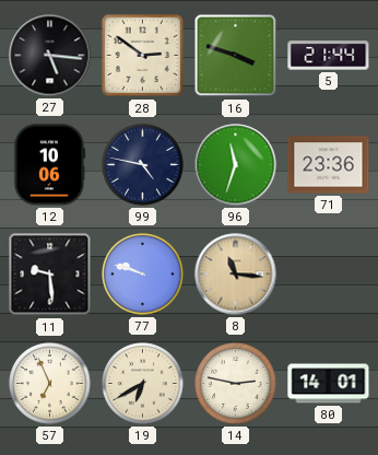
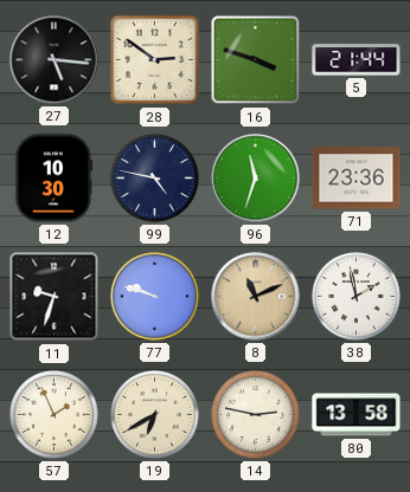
12: 10:06 -> 10:30 (53, 179)
11: 9:29 -> 9:33 (55, 297)
8: 11:16 -> 11:11 (256, 297)
38: none -> 1:58 (357, 297)
57: 6:56 -> 1:56 (55, 415)
80: 14:01 -> 13:58 (357, 415)
